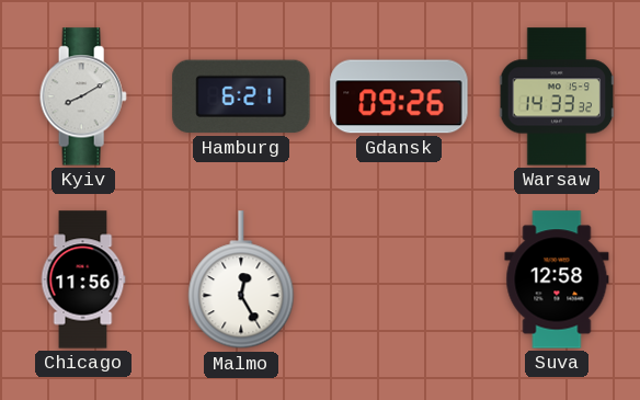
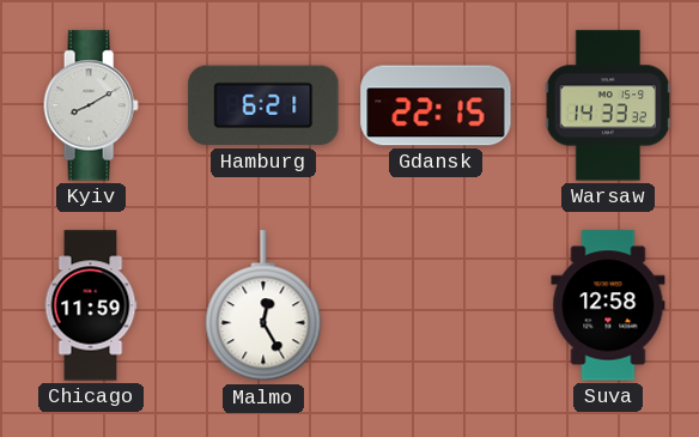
Gdansk: 09:26 -> 22:15 (436, 105)
Chicago: 11:56 -> 11:59 (91, 305)
